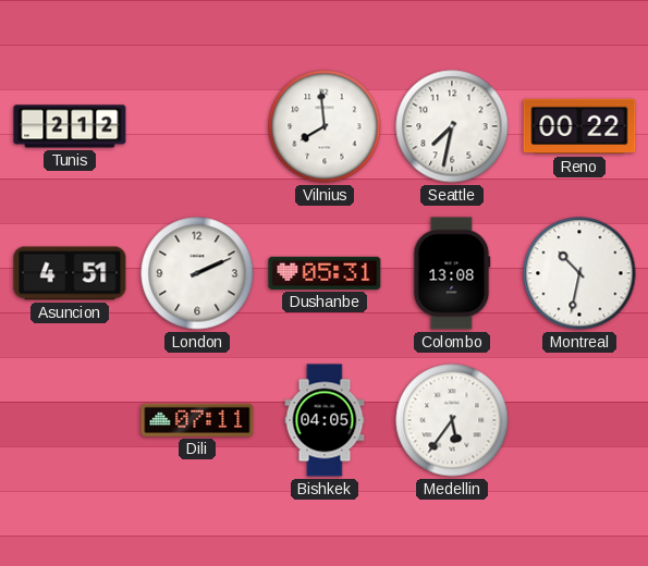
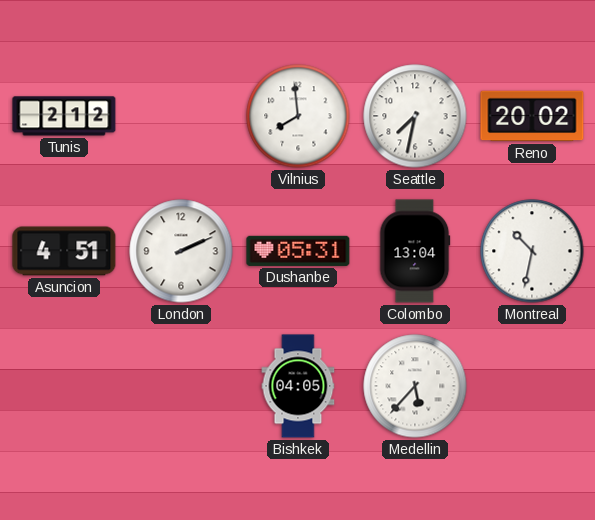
Reno: 00:22 -> 20:02 (532, 116)
Colombo: 13:08 -> 13:04 (415, 251)
Dili: 07:11 -> none (197, 420)
Medellin: 5:36 -> 5:37 (415, 386)
